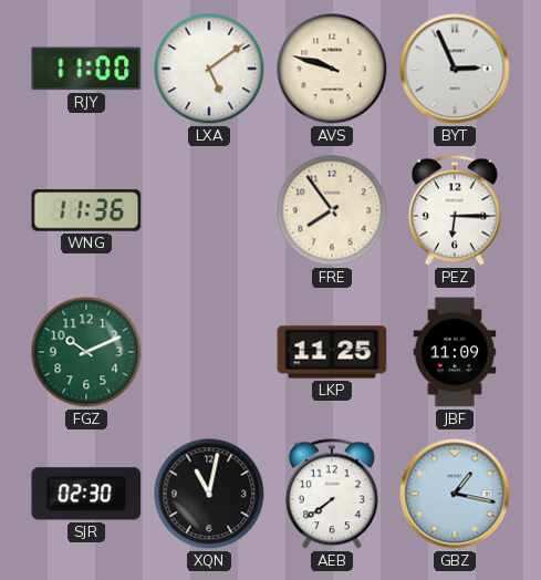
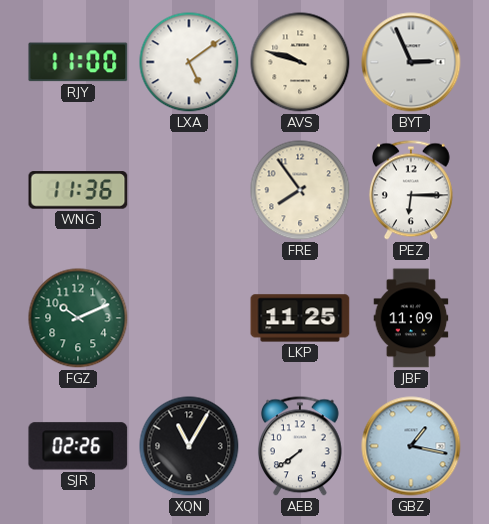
SJR: 02:30 -> 02:26 (78, 446)
XQN: 11:02 -> 11:05 (189, 446)
